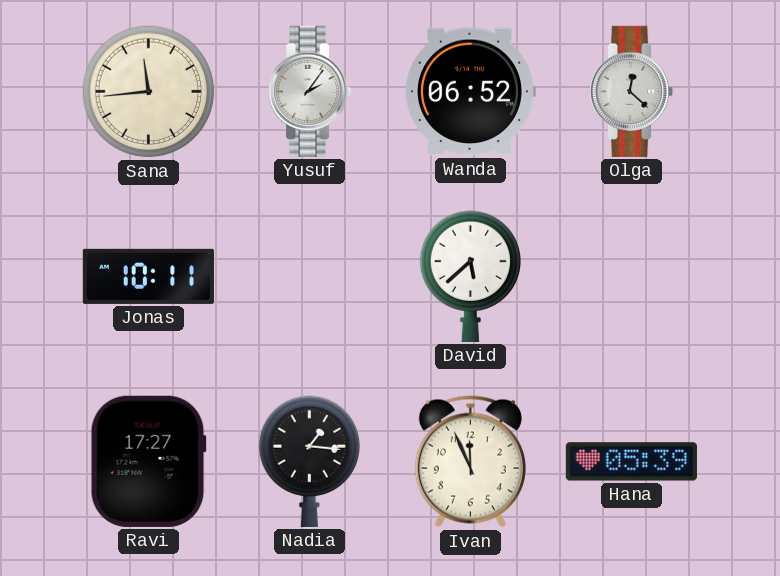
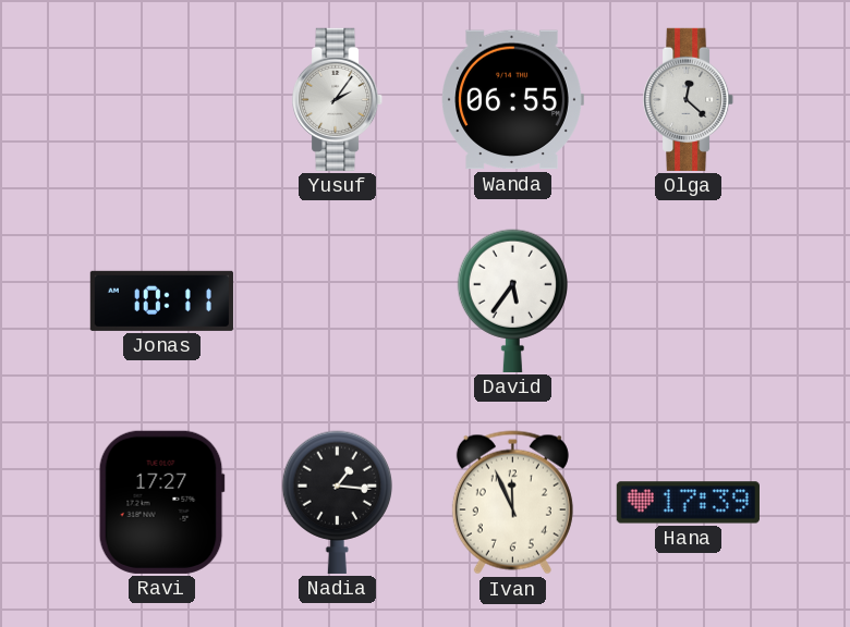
Sana: 11:44 -> none (149, 92)
Wanda: 06:52 -> 06:55 (512, 100)
David: 5:38 -> 5:36 (512, 300)
Hana: 05:39 -> 17:39 (688, 503)
